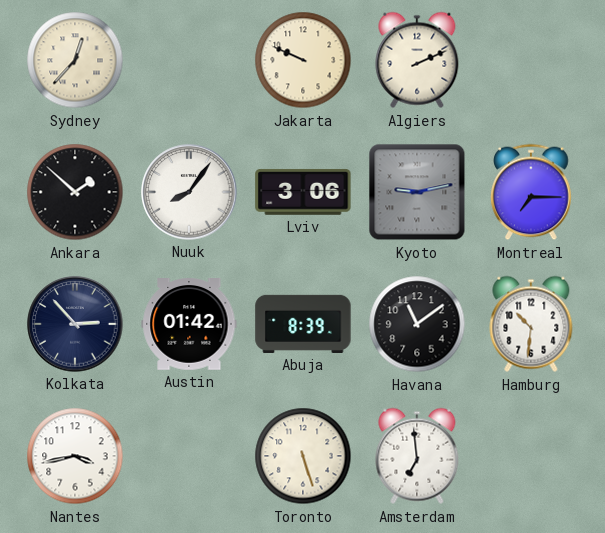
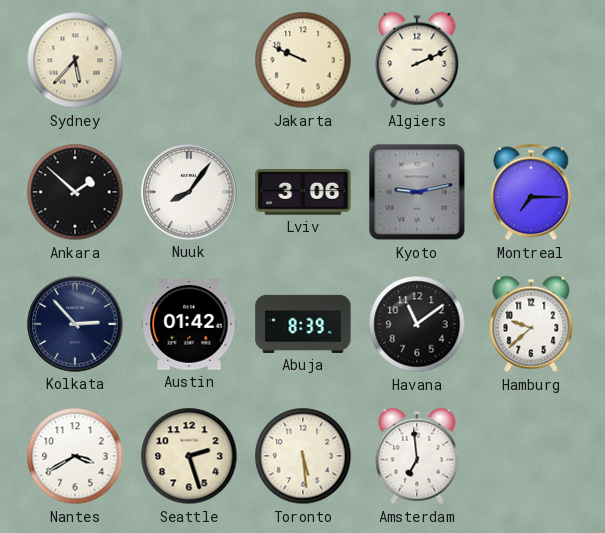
Sydney: 12:37 -> 5:37 (75, 60)
Hamburg: 10:31 -> 9:38 (531, 324)
Nantes: 3:43 -> 3:40 (75, 456)
Seattle: none -> 2:27 (189, 456)
Toronto: 5:27 -> 5:29 (303, 456)
